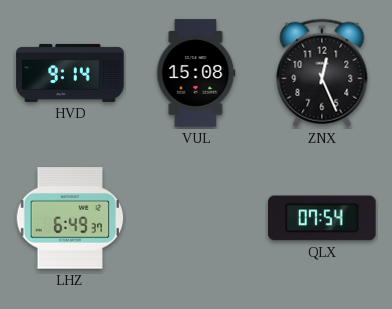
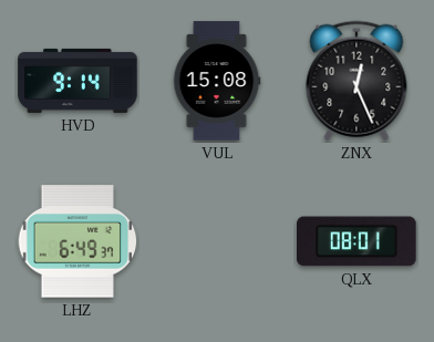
QLX: 07:54 -> 08:01 (358, 241)
